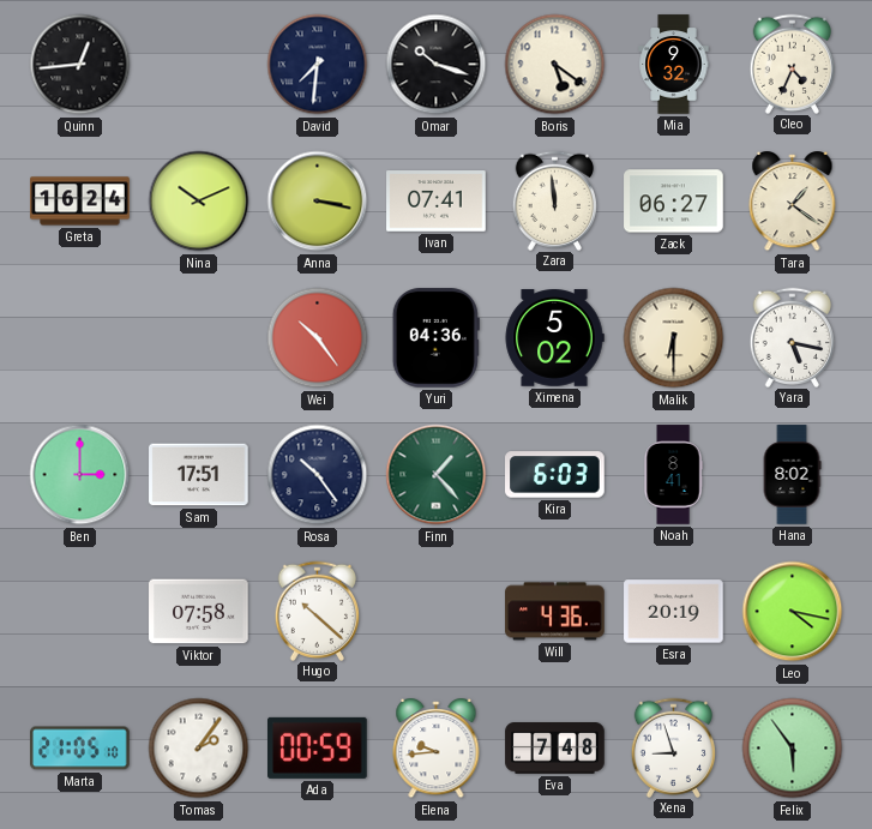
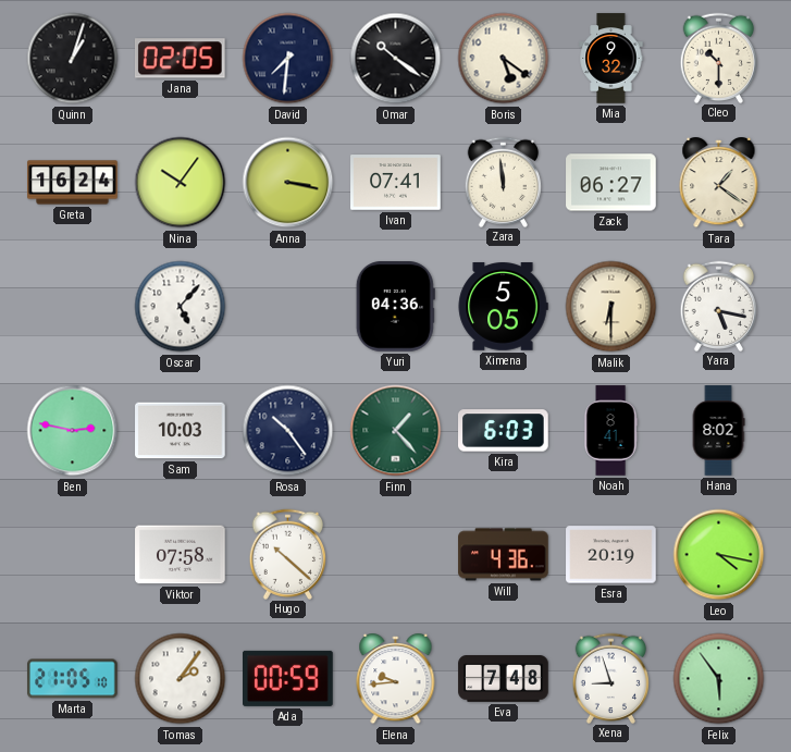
Quinn: 12:44 -> 1:03 (73, 59)
Jana: none -> 02:05 (180, 59)
Omar: 10:18 -> 10:21 (396, 59)
Cleo: 4:34 -> 10:30 (719, 58)
Nina: 10:11 -> 10:06 (181, 183)
Oscar: none -> 5:07 (181, 307)
Wei: 10:24 -> none (318, 338)
Ximena: 5:02 -> 5:05 (503, 307)
Ben: 3:00 -> 2:47 (73, 431)
Sam: 17:51 -> 10:03 (181, 431)
